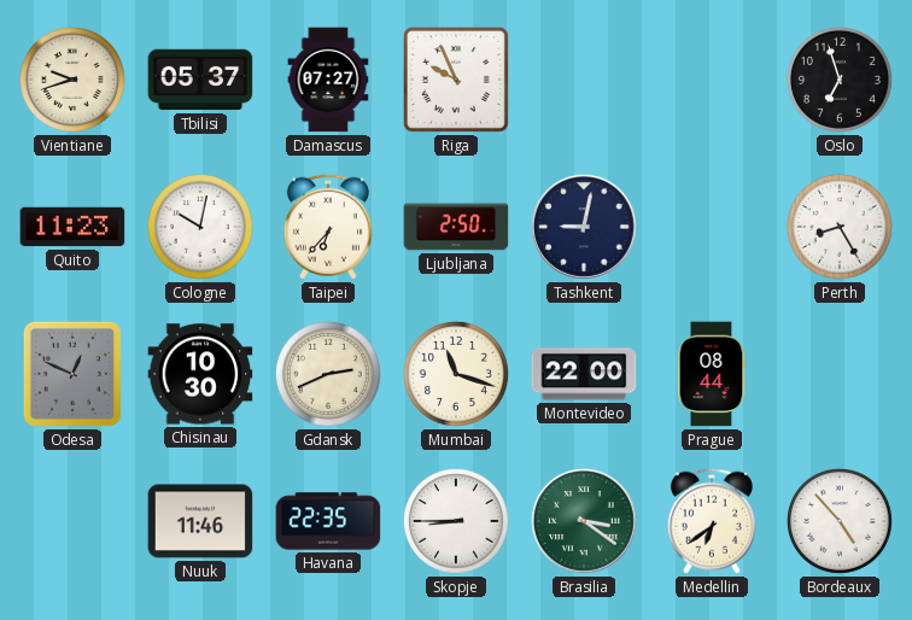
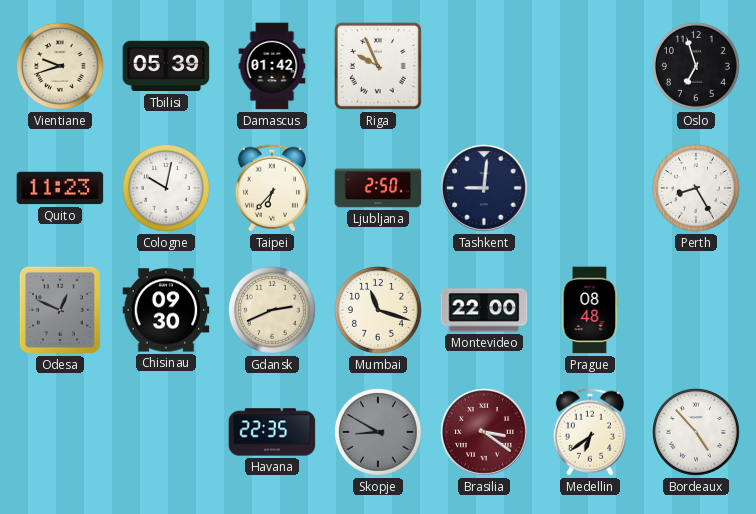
Tbilisi: 05:37 -> 05:39 (166, 66)
Damascus: 07:27 -> 01:42 (272, 66)
Tashkent: 9:02 -> 9:01 (485, 189)
Chisinau: 10:30 -> 09:30 (166, 310)
Prague: 08:44 -> 08:48 (590, 310)
Nuuk: 11:46 -> none (200, 521)
Skopje: 8:45 -> 8:50 (378, 432)
Skopje dial: white -> grey (378, 432)
Brasilia dial: green -> burgundy (485, 433)
